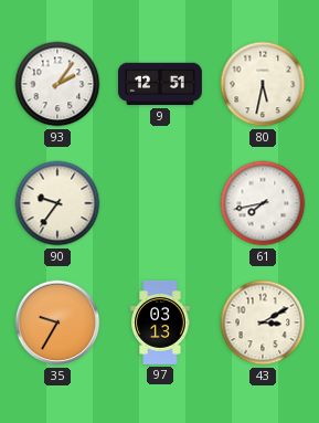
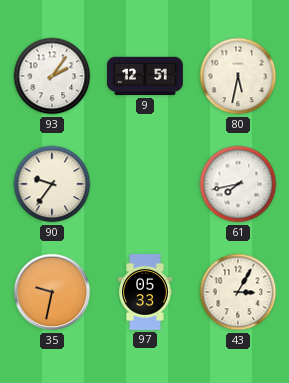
35: 9:35 -> 9:32 (52, 292)
97: 03:13 -> 05:33 (145, 293)
43: 3:10 -> 3:05 (238, 292)
